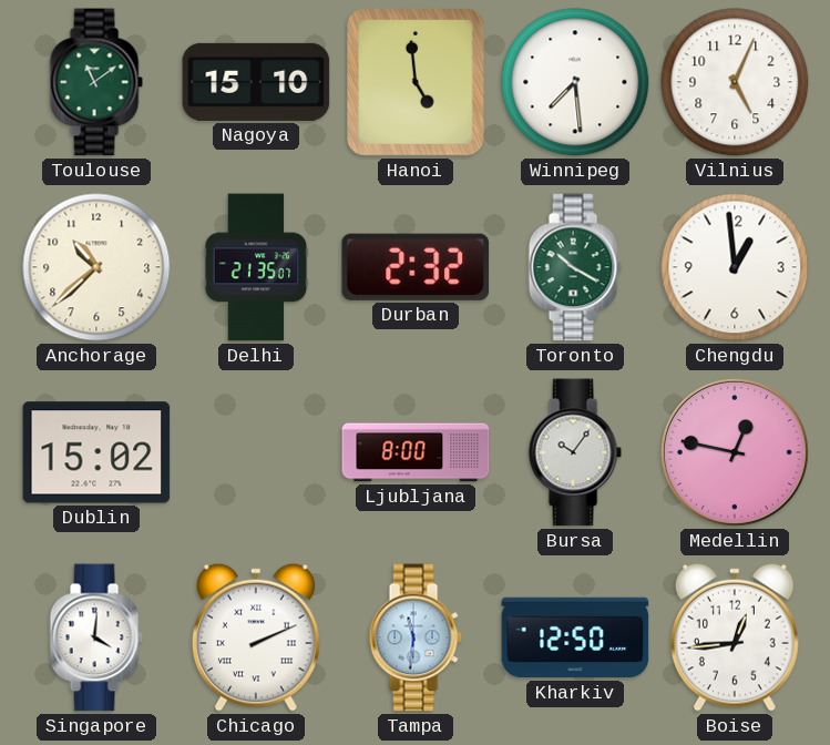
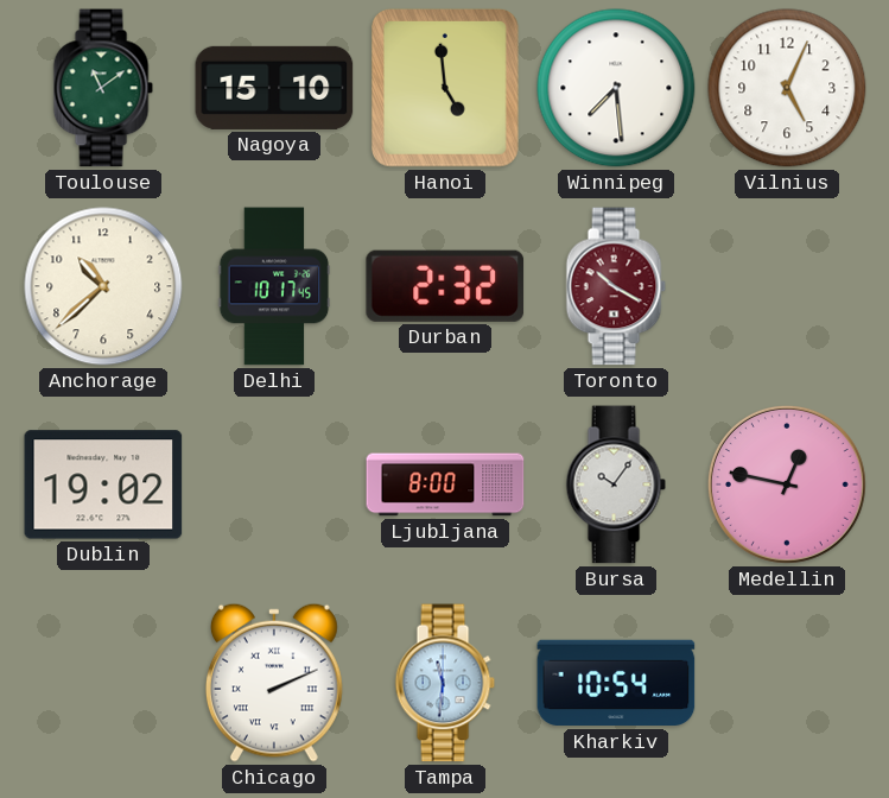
Delhi: 21:35 -> 10:17 (274, 286)
Toronto dial: green -> burgundy (616, 286)
Chengdu: 12:59 -> none (735, 267)
Dublin: 15:02 -> 19:02 (103, 484)
Singapore: 4:01 -> none (96, 637)
Kharkiv: 12:50 -> 10:54 (616, 683)
Boise: 12:44 -> none (735, 637)
